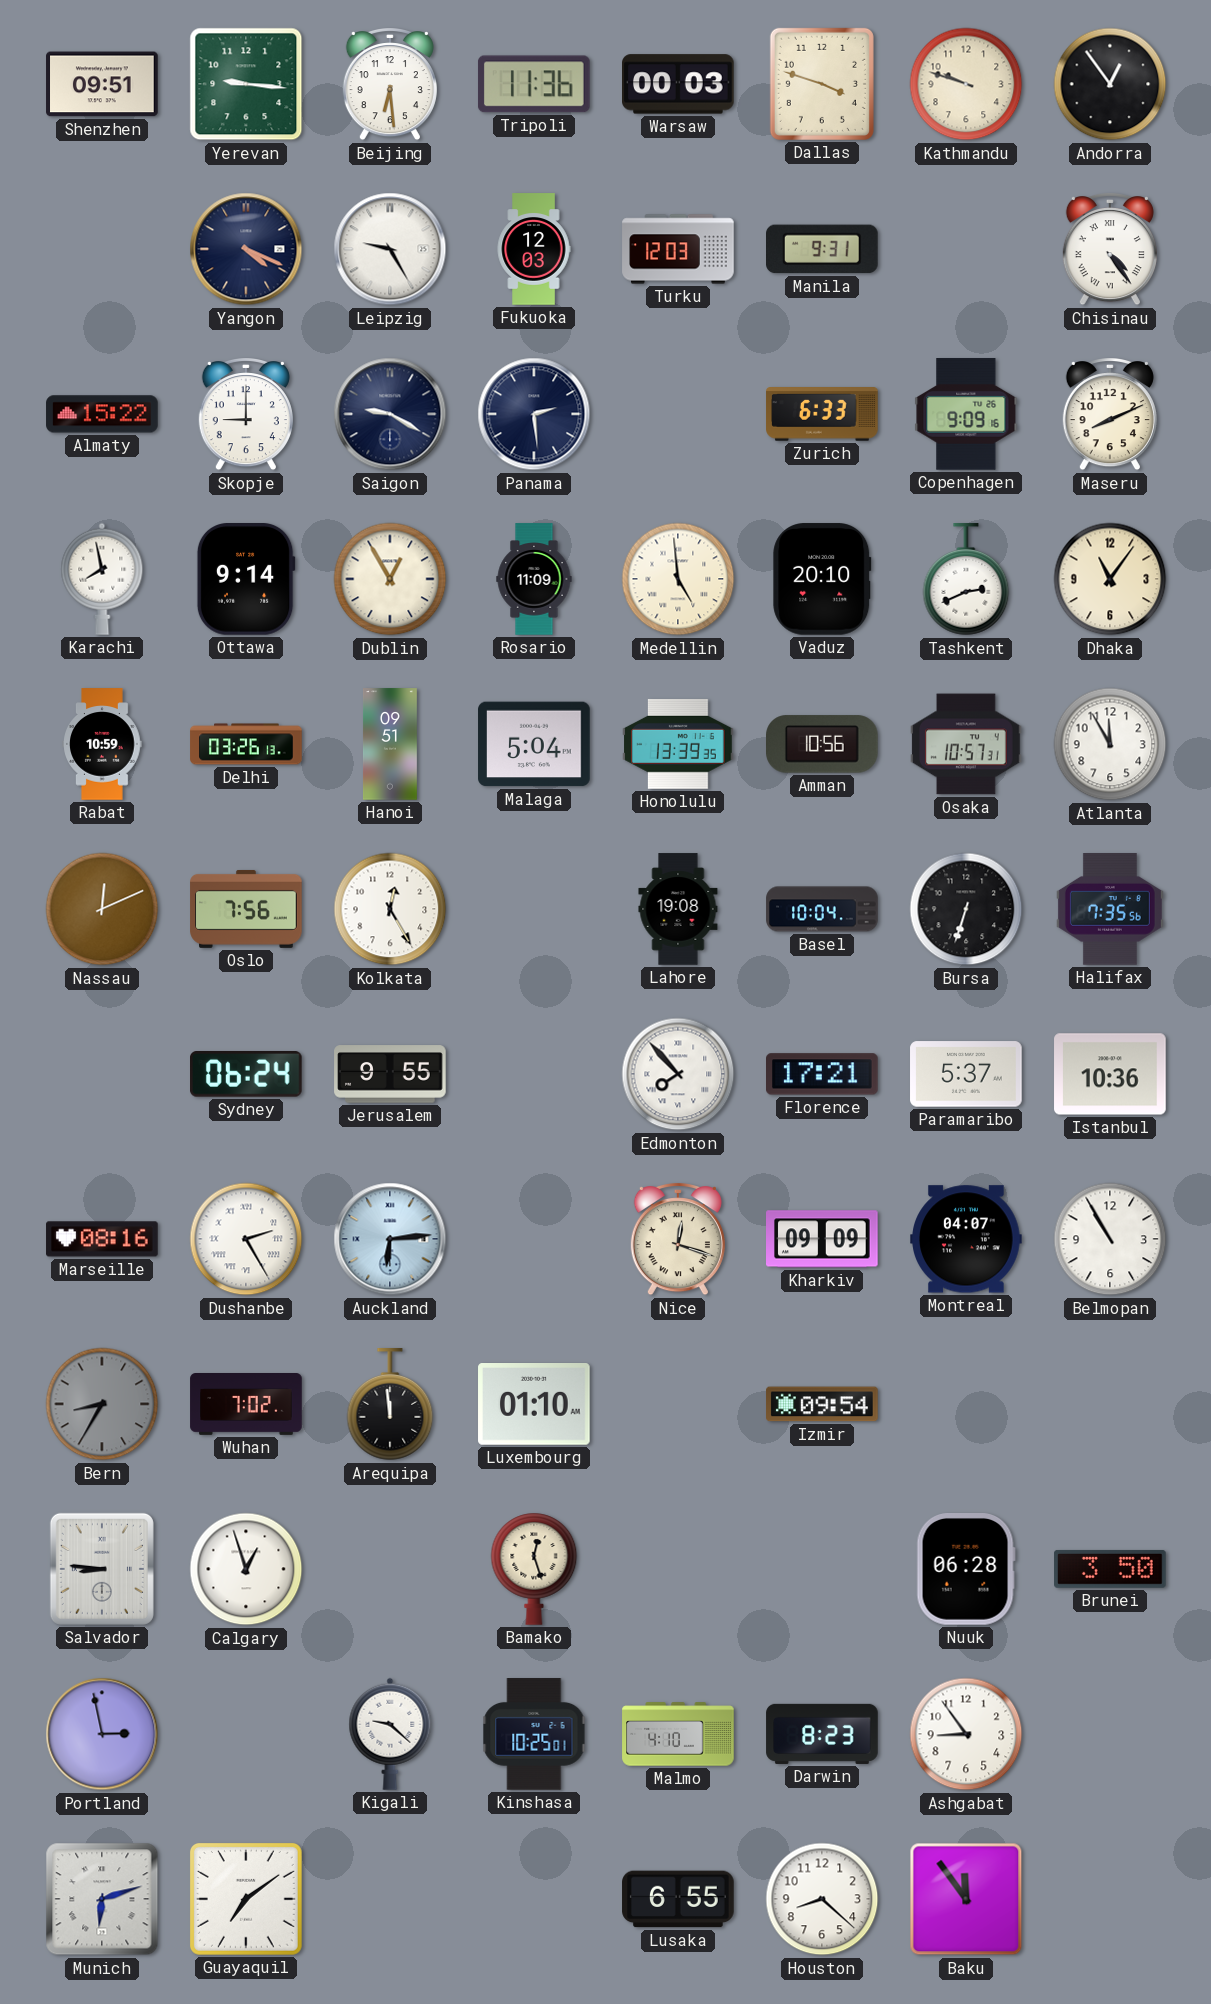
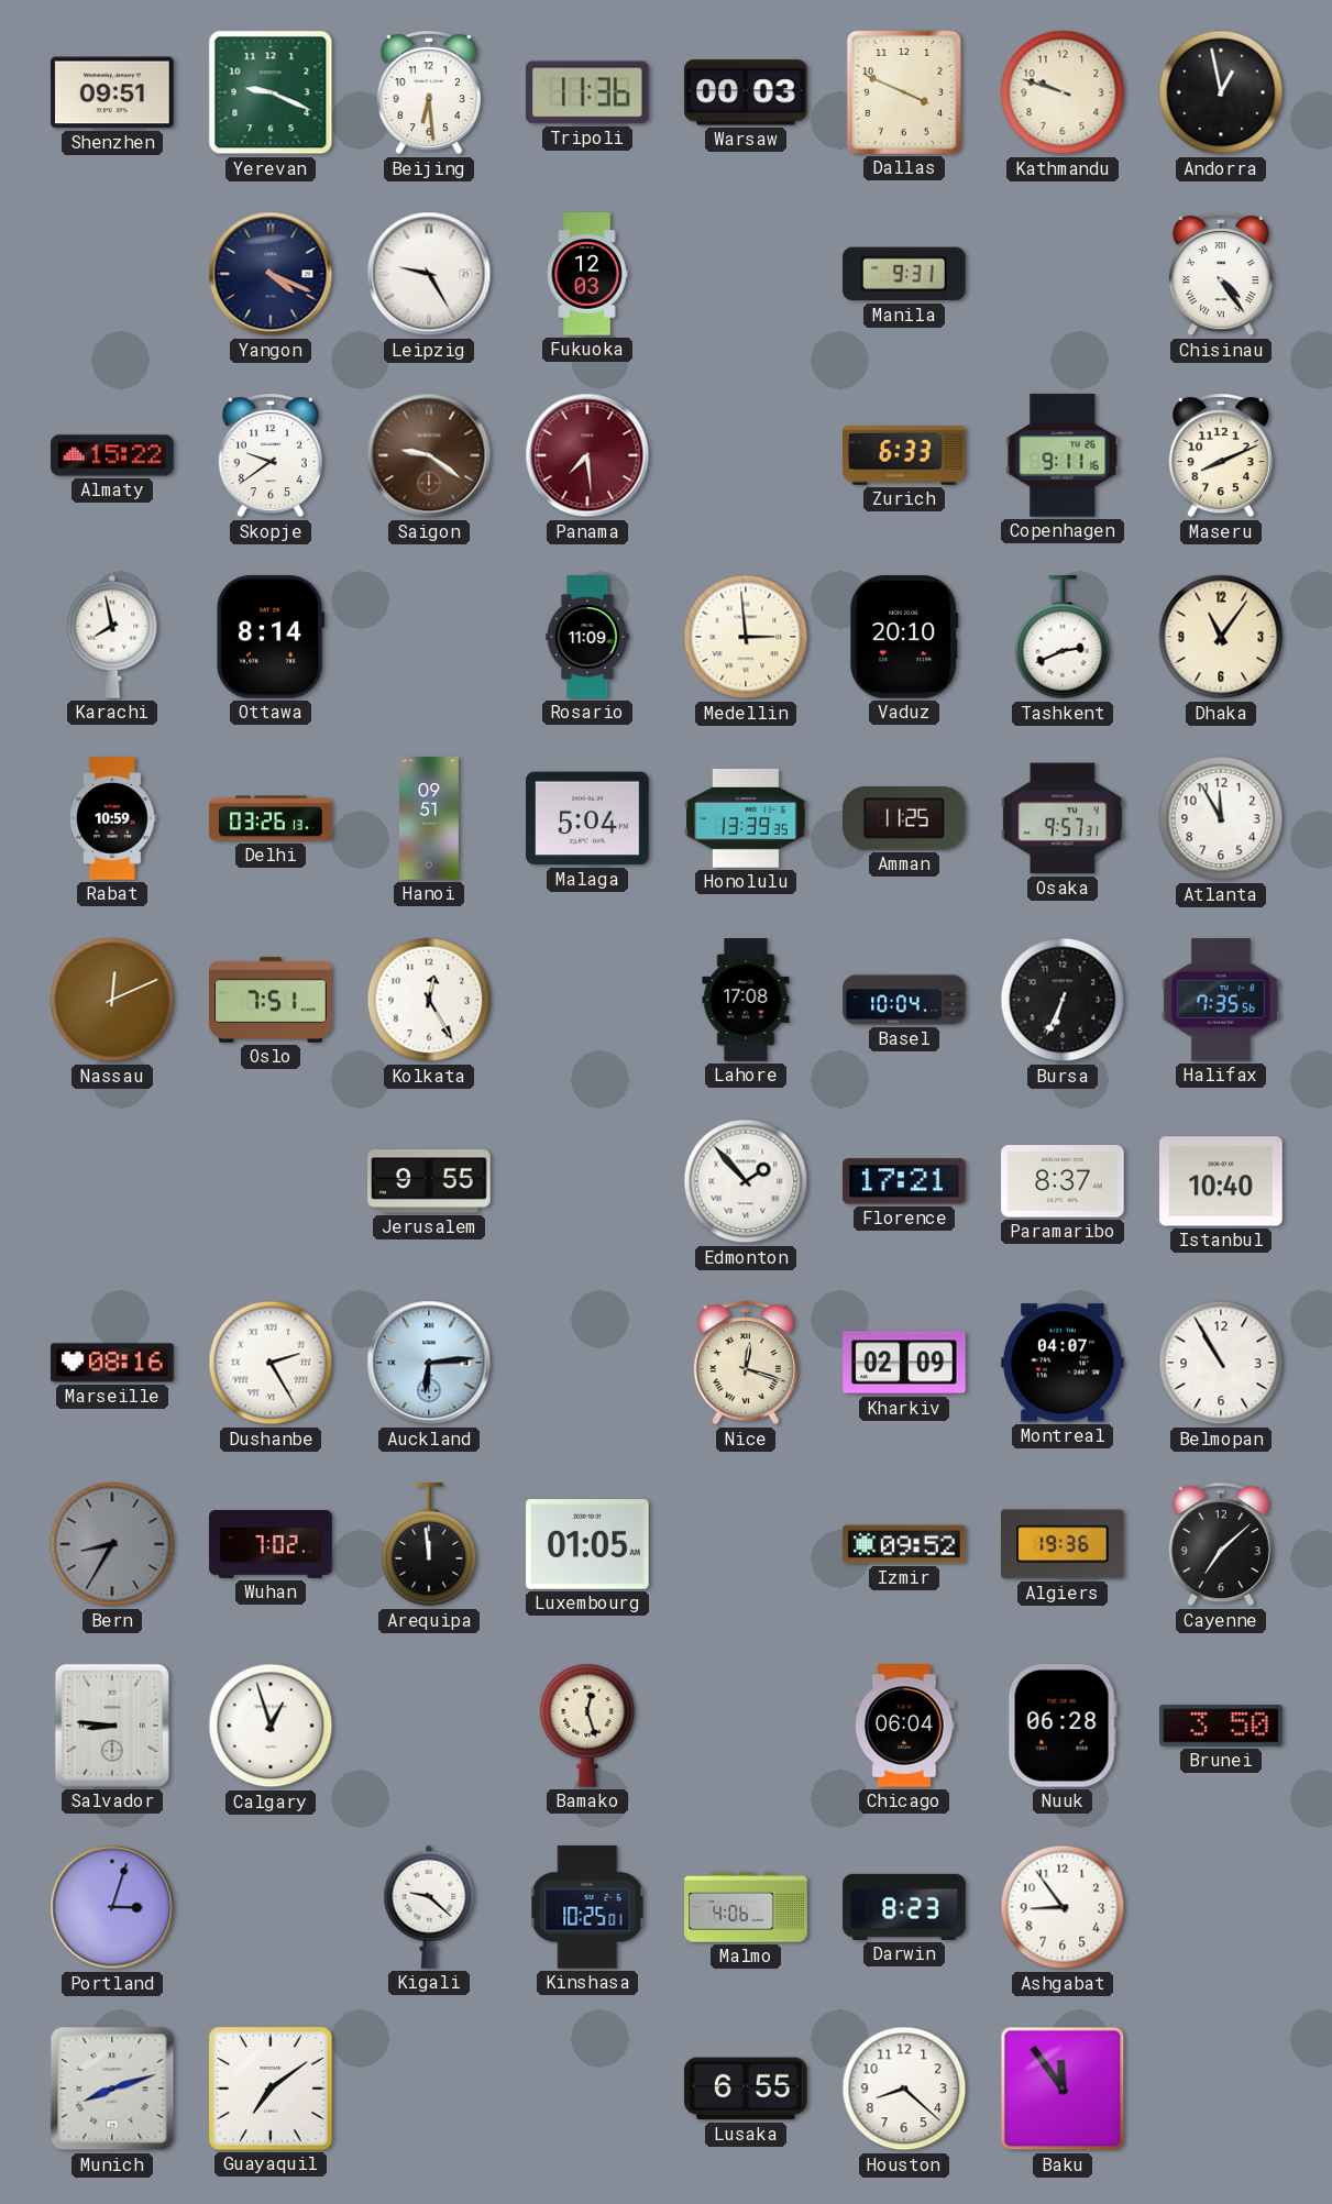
Yerevan: 9:16 -> 9:19 (271, 92)
Dallas: 3:48 -> 3:49 (904, 92)
Andorra: 12:54 -> 12:58 (1221, 92)
Turku: 12:03 -> none (678, 249)
Skopje: 9:00 -> 9:39 (271, 456)
Saigon: 9:20 -> 9:21 (429, 455)
Saigon dial: navy -> brown (429, 455)
Panama: 2:29 -> 7:29 (587, 455)
Panama dial: navy -> burgundy (587, 455)
Copenhagen: 9:09 -> 9:11 (1063, 455)
Ottawa: 9:14 -> 8:14 (271, 638)
Dublin: 12:55 -> none (390, 579)
Medellin: 4:59 -> 2:59 (746, 637)
Amman: 10:56 -> 11:25 (905, 818)
Osaka: 10:57 -> 9:57 (1063, 818)
Oslo: 7:56 -> 7:51 (271, 1000)
Lahore: 19:08 -> 17:08 (746, 1000)
Bursa: 6:33 -> 6:34 (1063, 1000)
Sydney: 06:24 -> none (247, 1075)
Edmonton: 7:53 -> 1:53 (746, 1181)
Paramaribo: 5:37 -> 8:37 (1063, 1181)
Istanbul: 10:36 -> 10:40 (1221, 1181)
Kharkiv: 09:09 -> 02:09 (905, 1363)
Luxembourg: 01:10 -> 01:05 (587, 1545)
Izmir: 09:54 -> 09:52 (904, 1544)
Algiers: none -> 19:36 (1064, 1544)
Cayenne: none -> 7:08 (1221, 1545)
Chicago: none -> 06:04 (904, 1726)
Portland: 2:58 -> 3:03 (112, 1907)
Malmo: 4:10 -> 4:06 (746, 1907)
Munich: 6:12 -> 8:12 (112, 2089)
